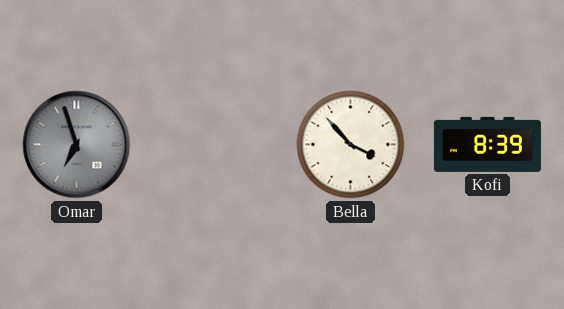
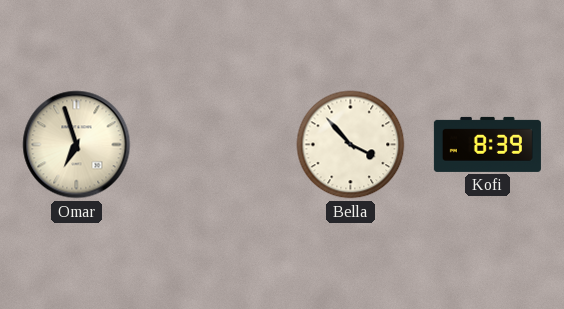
Omar dial: grey -> cream (77, 145)
